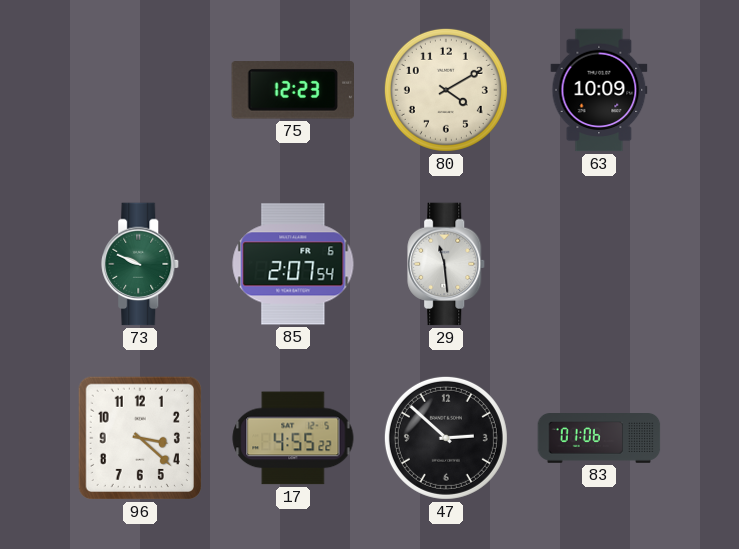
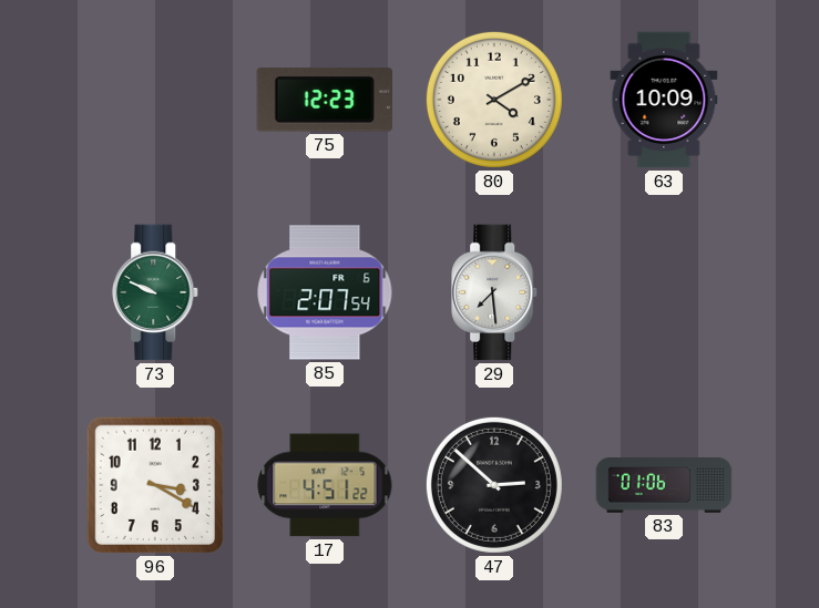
29: 11:29 -> 7:29 (495, 292)
96: 3:22 -> 3:20 (155, 485)
17: 4:55 -> 4:51 (325, 485)
